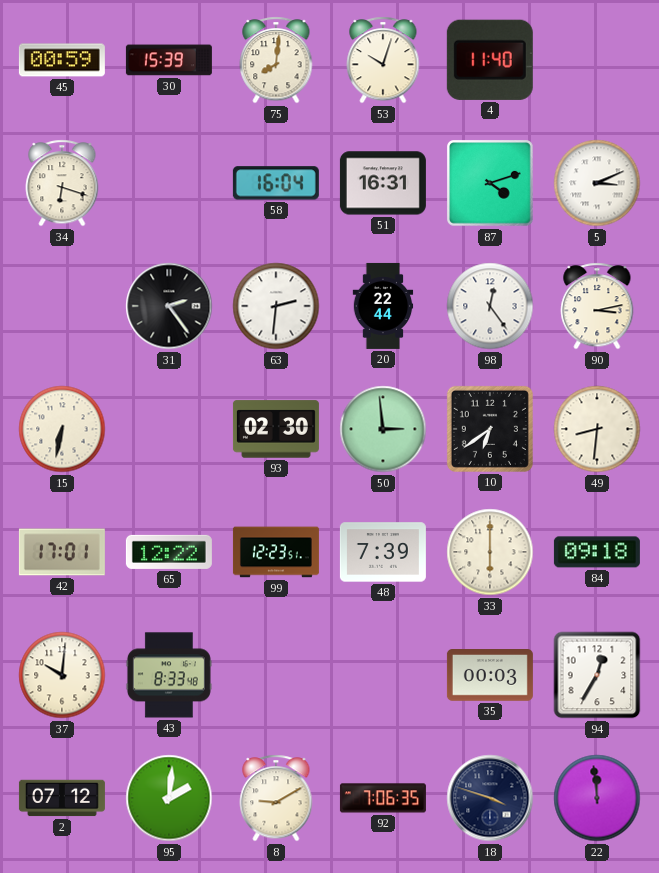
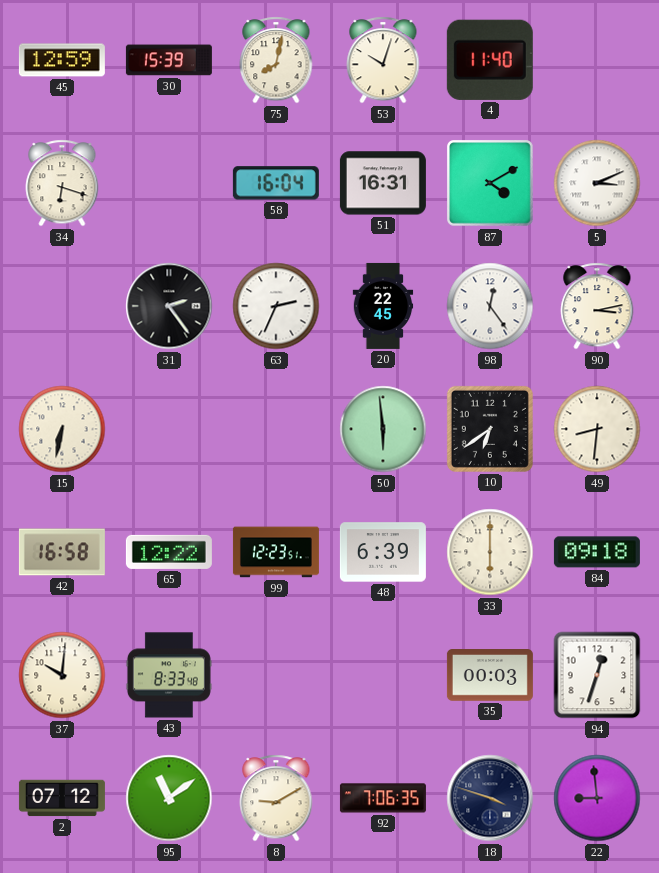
45: 00:59 -> 12:59 (62, 60)
75: 8:01 -> 8:02 (276, 60)
87: 4:12 -> 4:10 (491, 184)
63: 2:31 -> 2:34 (276, 306)
20: 22:44 -> 22:45 (383, 306)
93: 02:30 -> none (276, 429)
50: 2:59 -> 5:59 (383, 429)
42: 17:01 -> 16:58 (62, 552)
48: 7:39 -> 6:39 (383, 552)
94: 12:35 -> 12:33 (597, 675)
95: 2:01 -> 11:09 (169, 798)
22: 11:59 -> 8:59 (597, 798)
